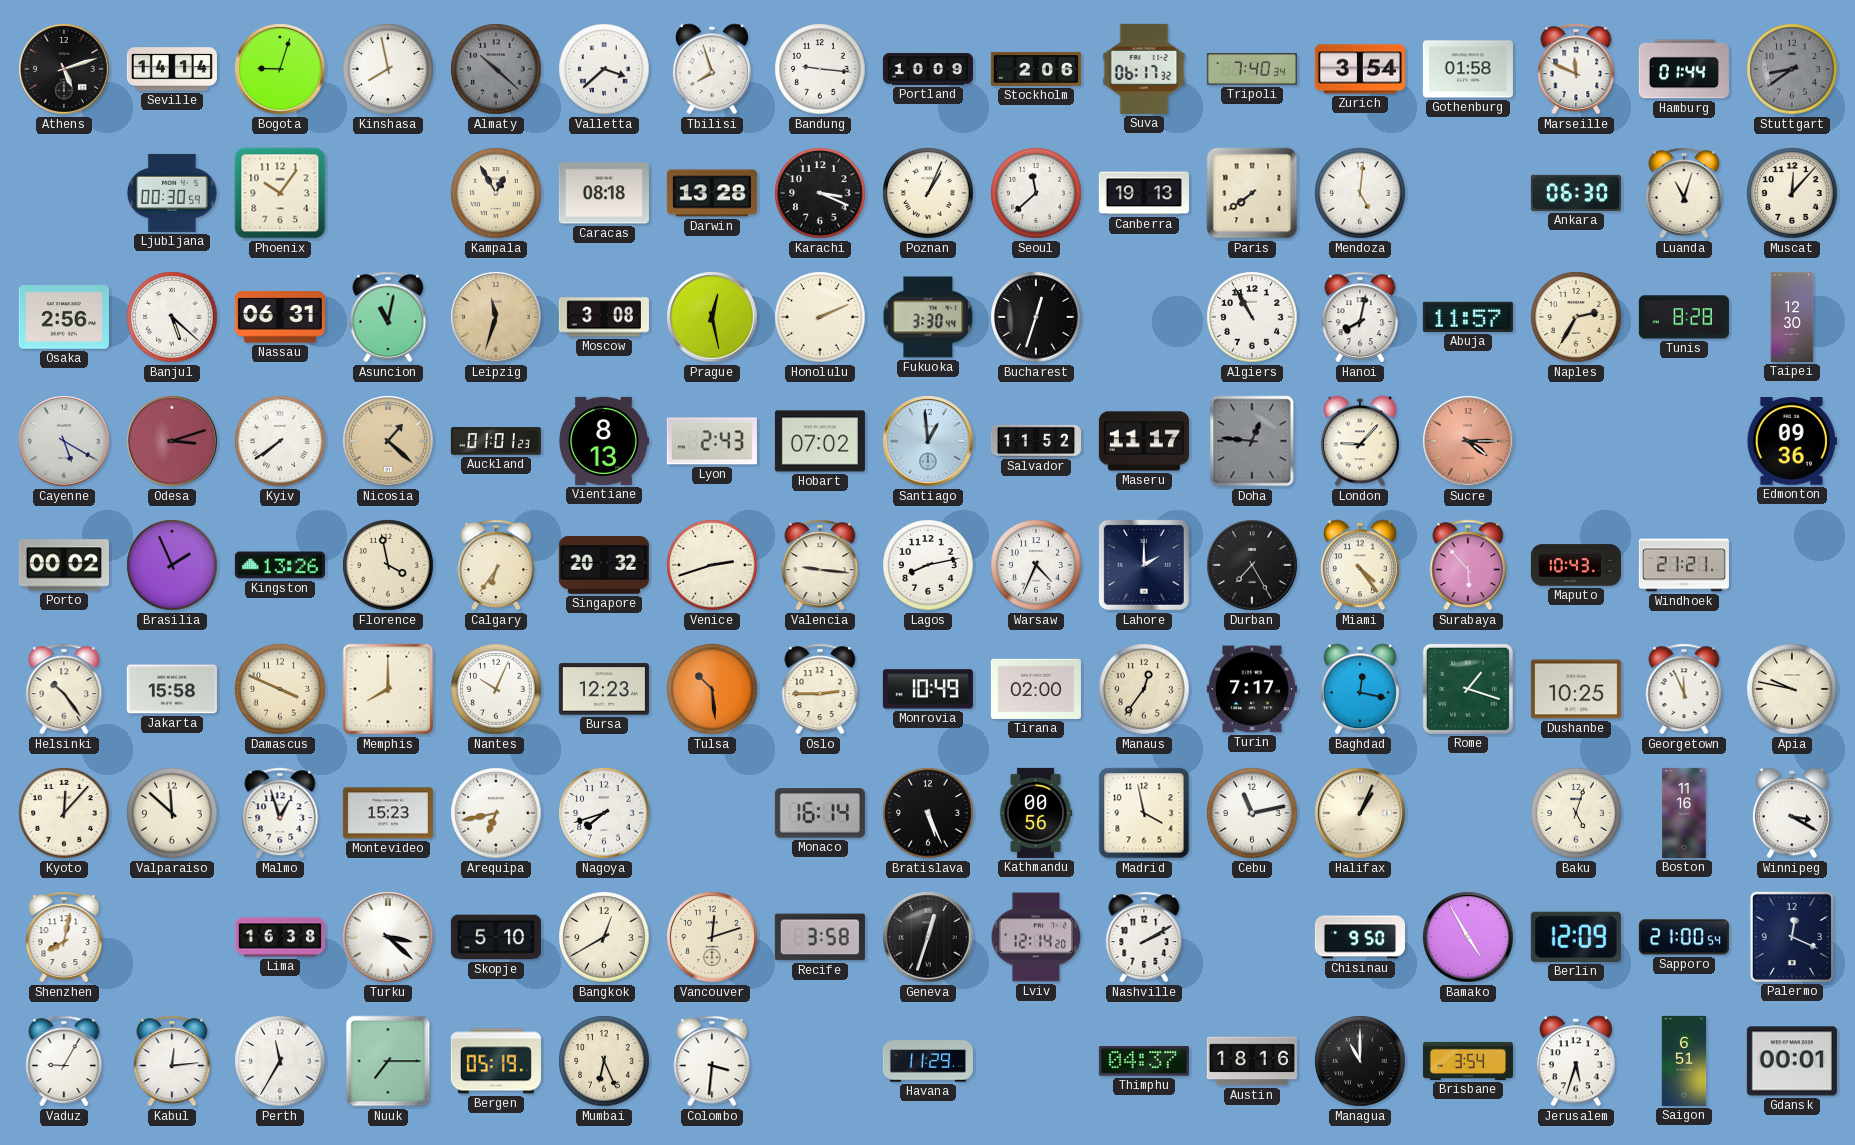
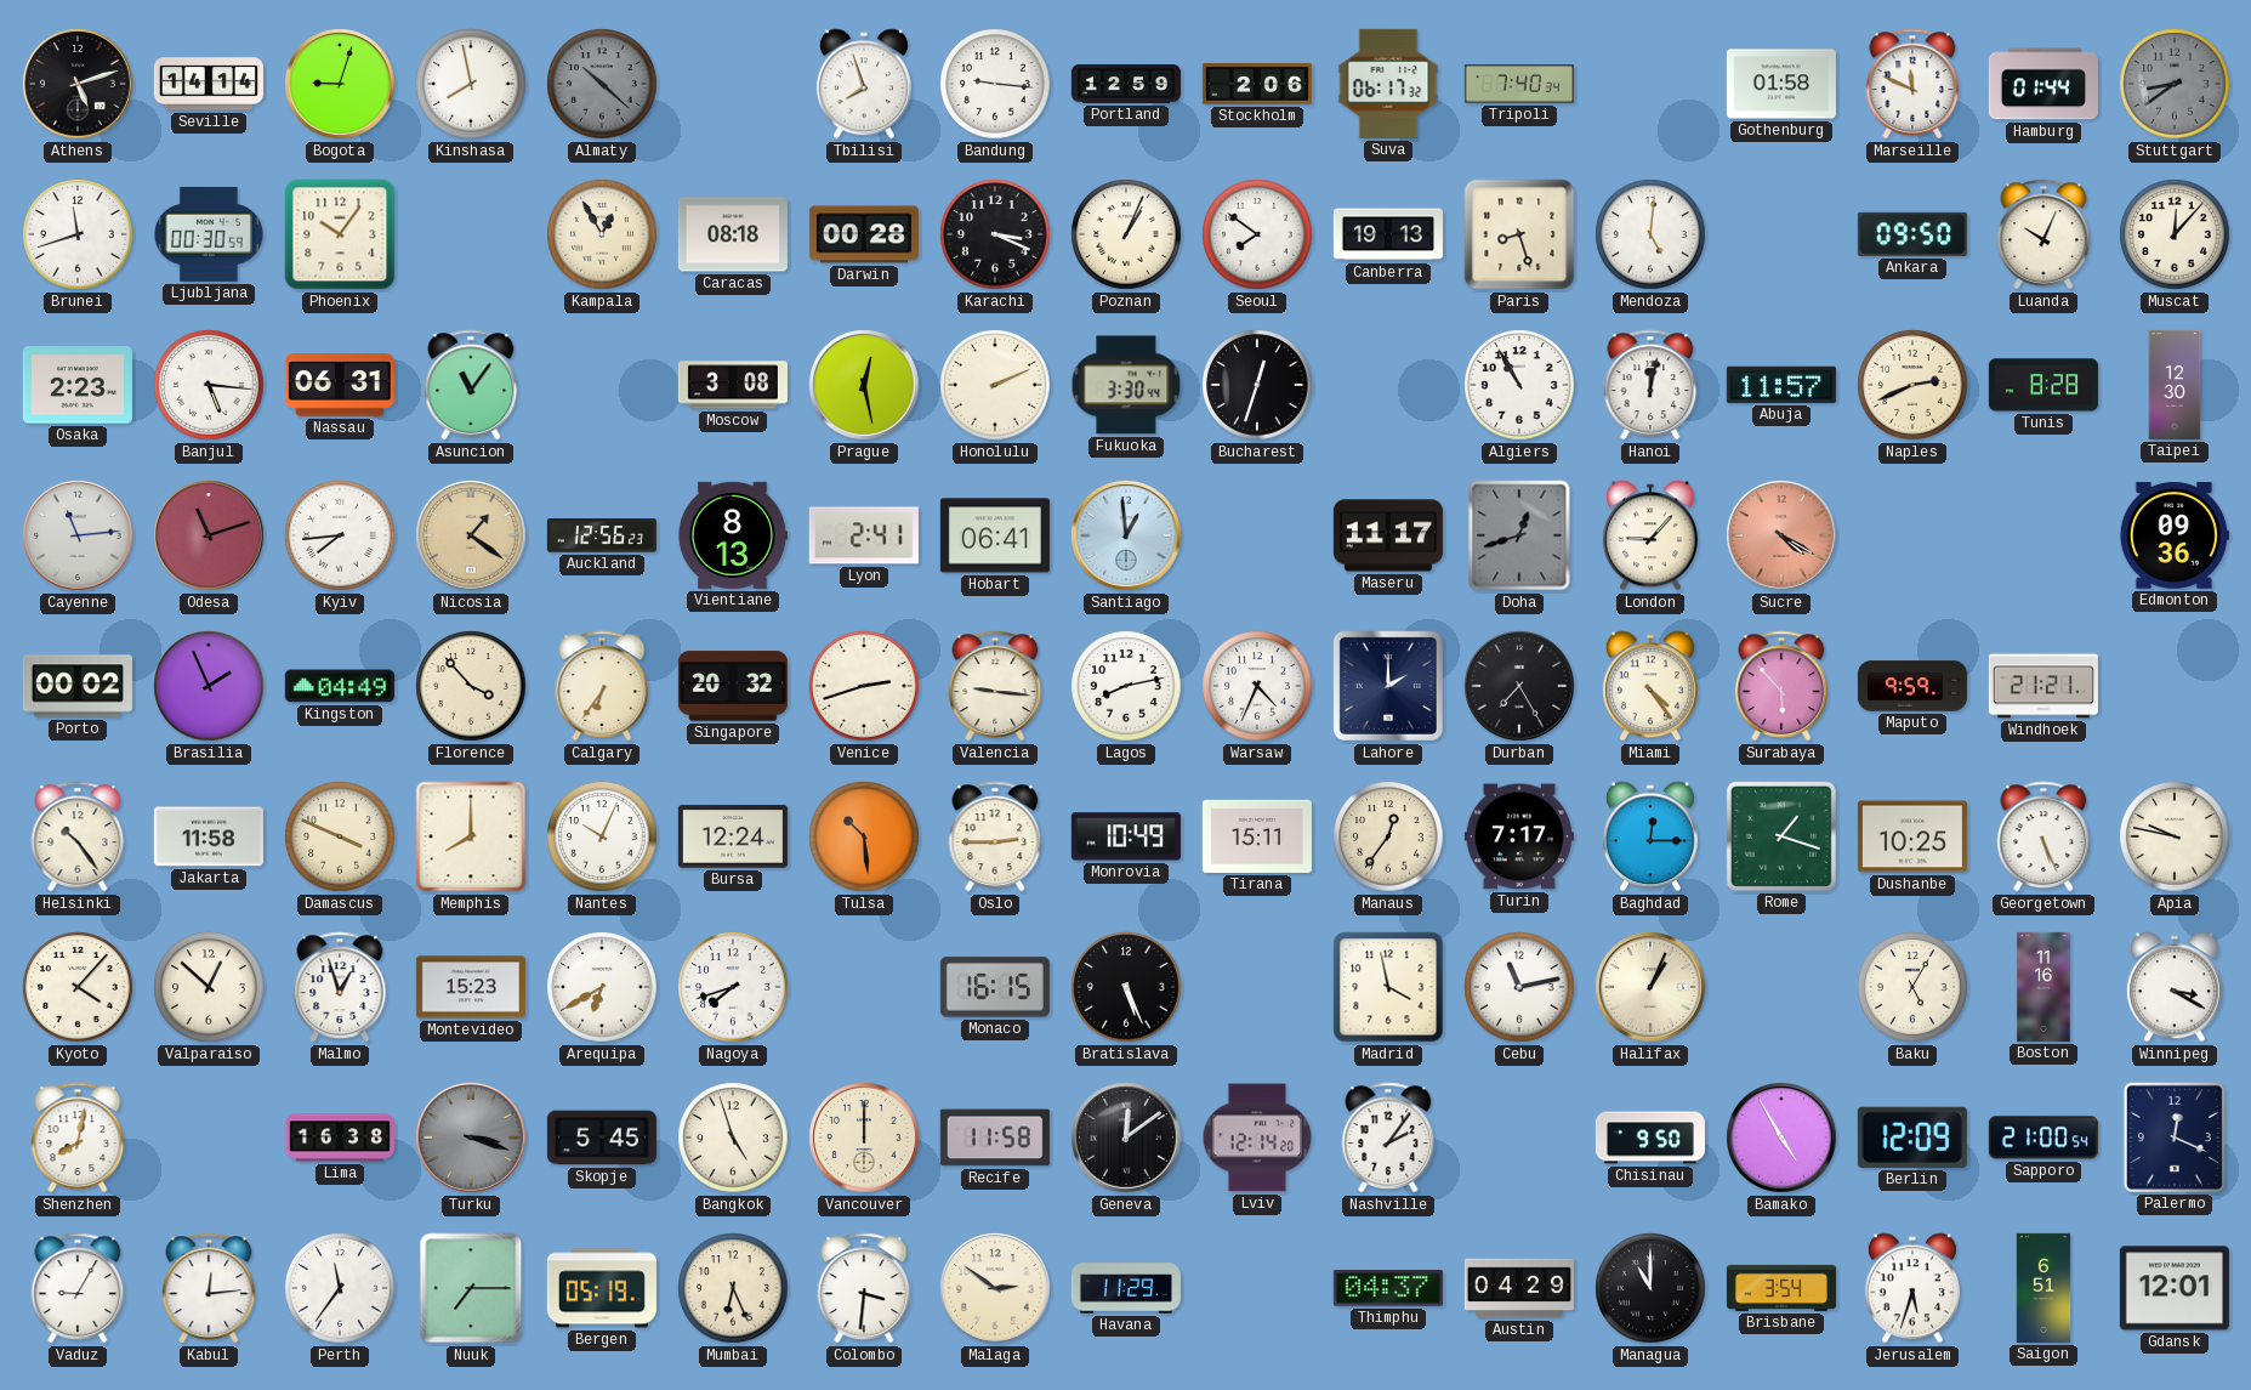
Valletta: 3:38 -> none (604, 69)
Portland: 10:09 -> 12:59 (1126, 84)
Zurich: 3:54 -> none (1360, 69)
Brunei: none -> 11:42 (78, 234)
Darwin: 13:28 -> 00:28 (864, 234)
Seoul: 11:38 -> 7:51 (1257, 234)
Paris: 7:39 -> 8:27 (1519, 234)
Ankara: 06:30 -> 09:50 (1912, 234)
Luanda: 11:03 -> 10:04 (2043, 234)
Osaka: 2:56 -> 2:23 (78, 385)
Banjul: 5:22 -> 5:16 (209, 385)
Asuncion: 11:02 -> 11:06 (471, 385)
Leipzig: 11:33 -> none (496, 317)
Hanoi: 8:02 -> 12:02 (1650, 385)
Naples: 2:35 -> 2:41 (1912, 385)
Cayenne: 5:20 -> 11:14 (78, 535)
Odesa: 3:12 -> 11:12 (209, 535)
Kyiv: 7:39 -> 7:44 (340, 535)
Nicosia: 1:22 -> 1:21 (471, 535)
Auckland: 01:01 -> 12:56 (602, 535)
Lyon: 2:43 -> 2:41 (864, 535)
Hobart: 07:02 -> 06:41 (995, 535)
Salvador: 11:52 -> none (1036, 441)
Doha: 12:46 -> 12:42 (1519, 535)
Sucre: 4:15 -> 4:20 (1781, 535)
Kingston: 13:26 -> 04:49 (340, 686)
Florence: 3:58 -> 3:53 (471, 686)
Maputo: 10:43 -> 9:59 (1912, 686)
Jakarta: 15:58 -> 11:58 (209, 836)
Bursa: 12:23 -> 12:24 (733, 836)
Tirana: 02:00 -> 15:11 (1257, 836)
Baghdad: 12:17 -> 12:15 (1650, 836)
Georgetown: 11:56 -> 5:26 (2043, 836)
Kyoto: 12:07 -> 4:07 (78, 987)
Valparaiso: 11:52 -> 12:52 (209, 987)
Arequipa: 6:43 -> 6:40 (602, 987)
Monaco: 16:14 -> 16:15 (995, 987)
Kathmandu: 00:56 -> none (1036, 813)
Baku: 5:03 -> 5:05 (1912, 987)
Turku: 3:22 -> 3:18 (471, 1137)
Turku dial: white -> grey (471, 1137)
Skopje: 5:10 -> 5:45 (602, 1137)
Bangkok: 12:40 -> 4:57 (733, 1137)
Vancouver: 12:12 -> 12:00 (864, 1137)
Recife: 3:58 -> 11:58 (995, 1137)
Geneva: 12:33 -> 12:09 (1126, 1137)
Nashville: 2:10 -> 2:06 (1388, 1137)
Perth: 11:35 -> 11:36 (340, 1288)
Malaga: none -> 2:51 (995, 1288)
Austin: 18:16 -> 04:29 (1519, 1288)
Gdansk: 00:01 -> 12:01 (2175, 1288)
